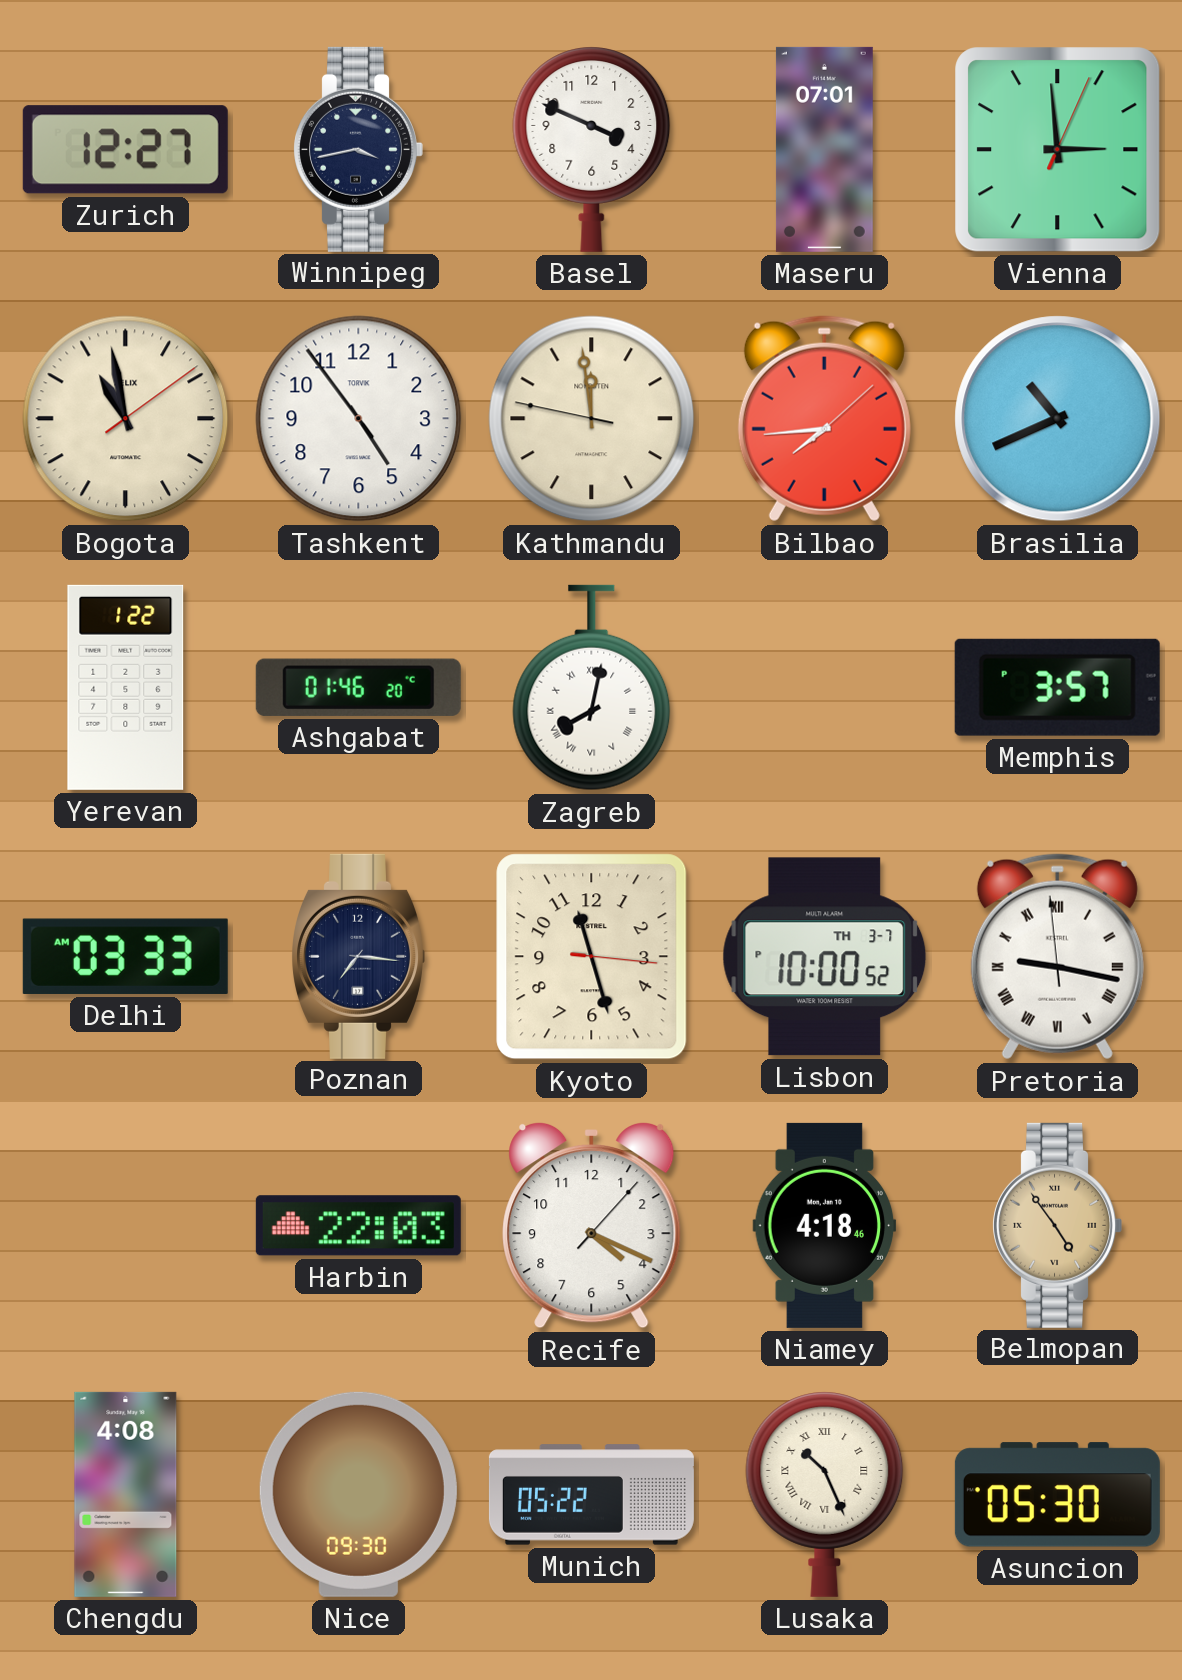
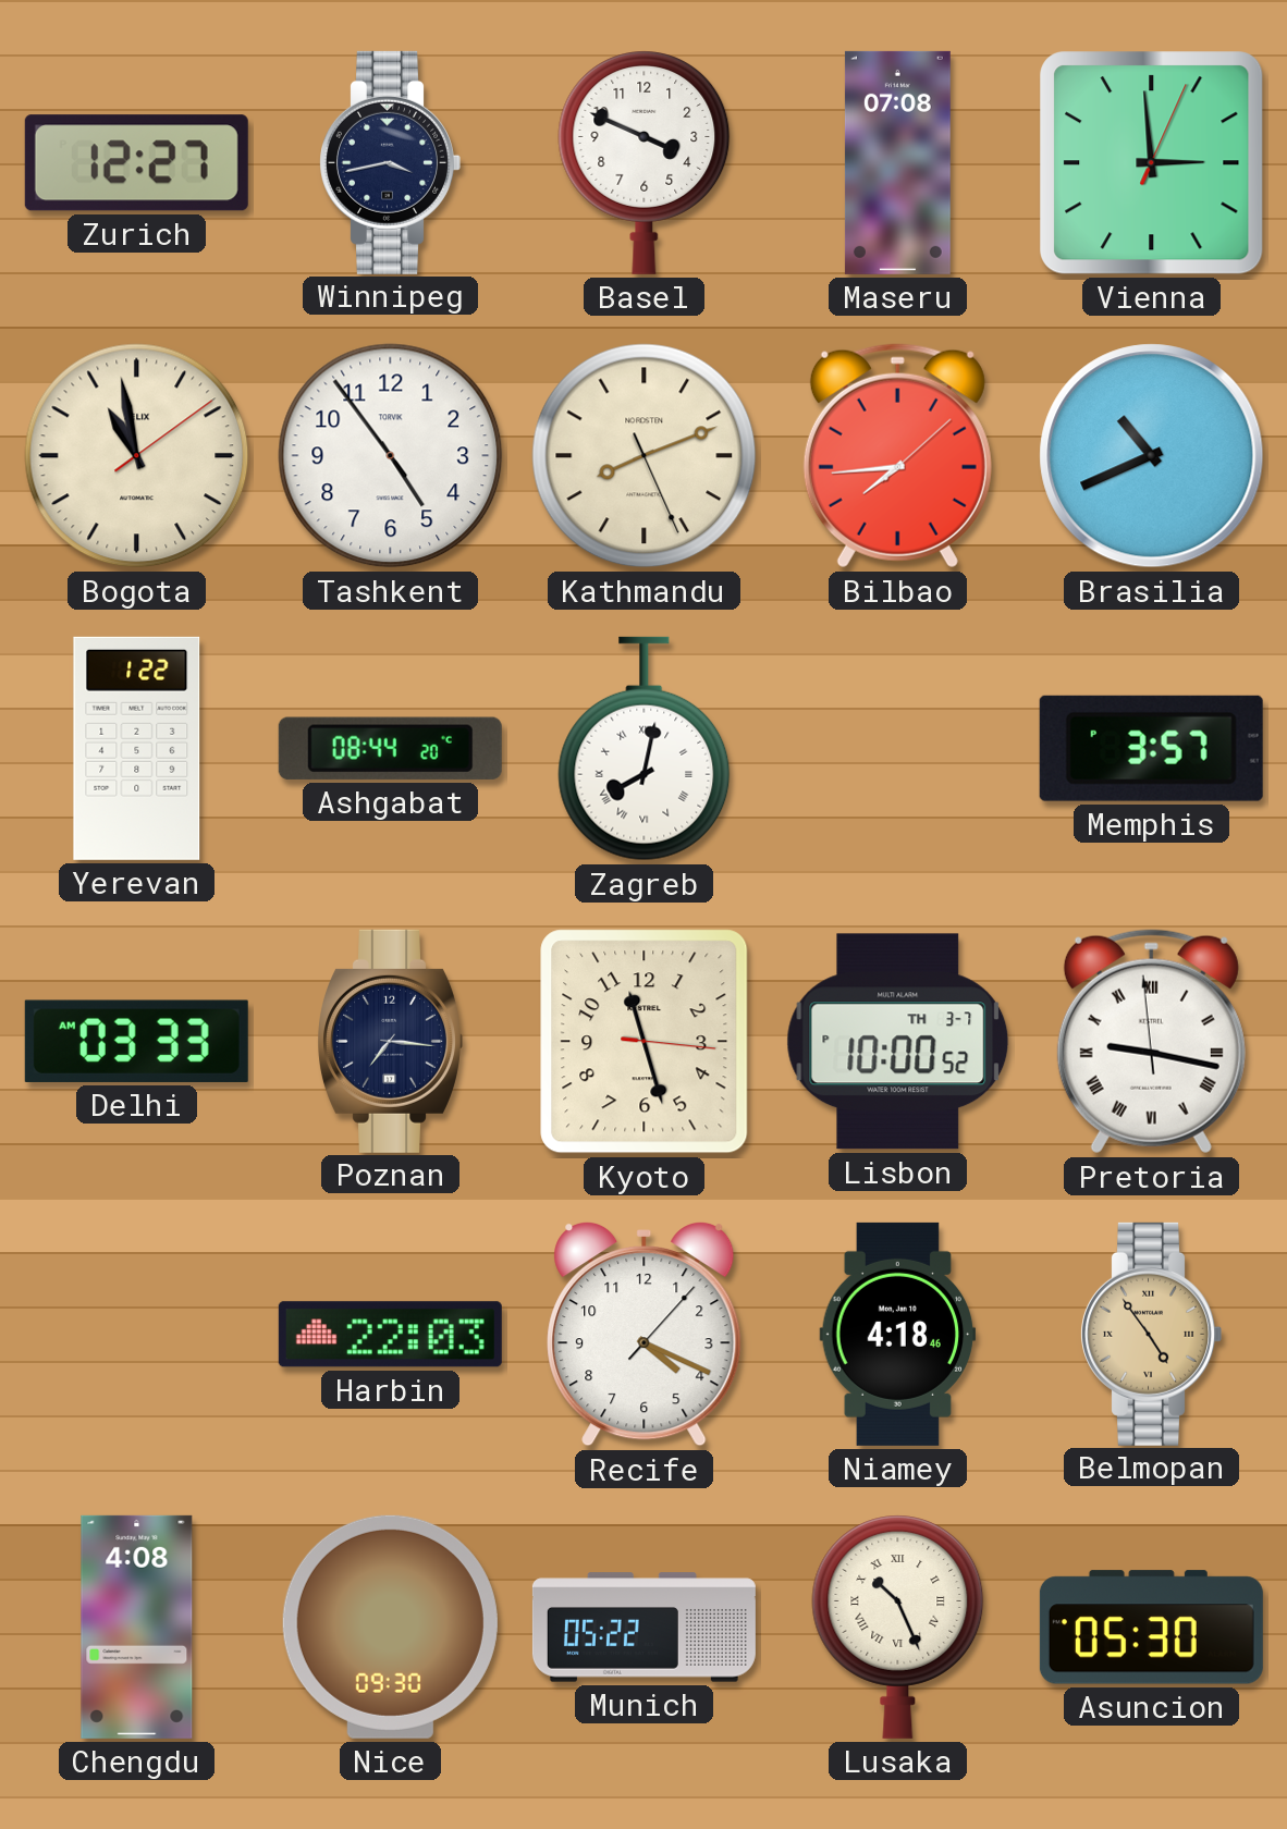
Maseru: 07:01 -> 07:08 (897, 162)
Kathmandu: 11:58 -> 8:11 (645, 456)
Ashgabat: 01:46 -> 08:44 (390, 748)
